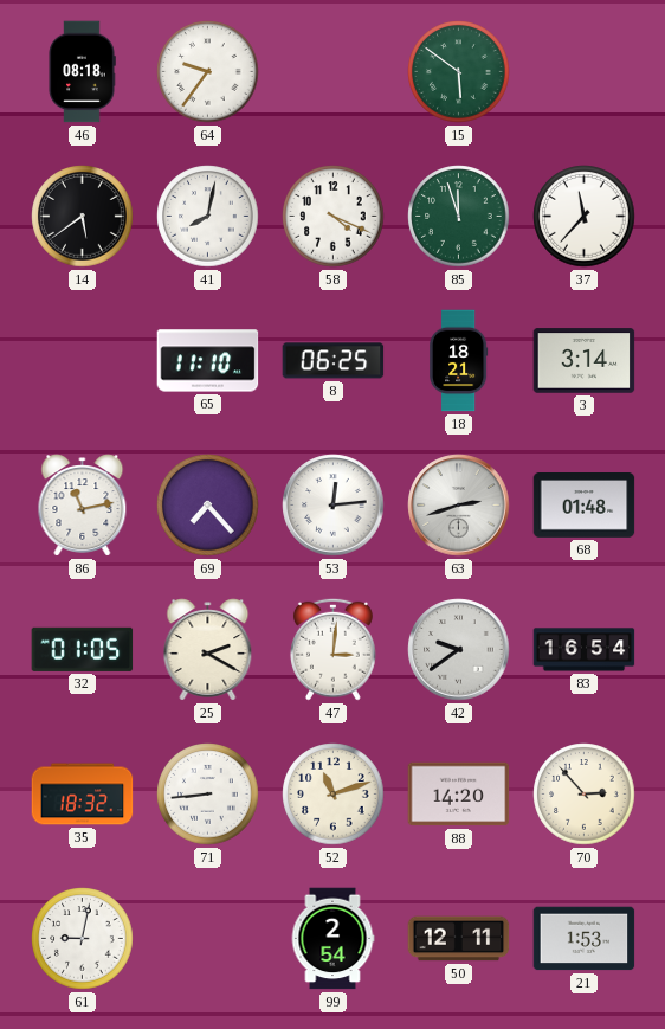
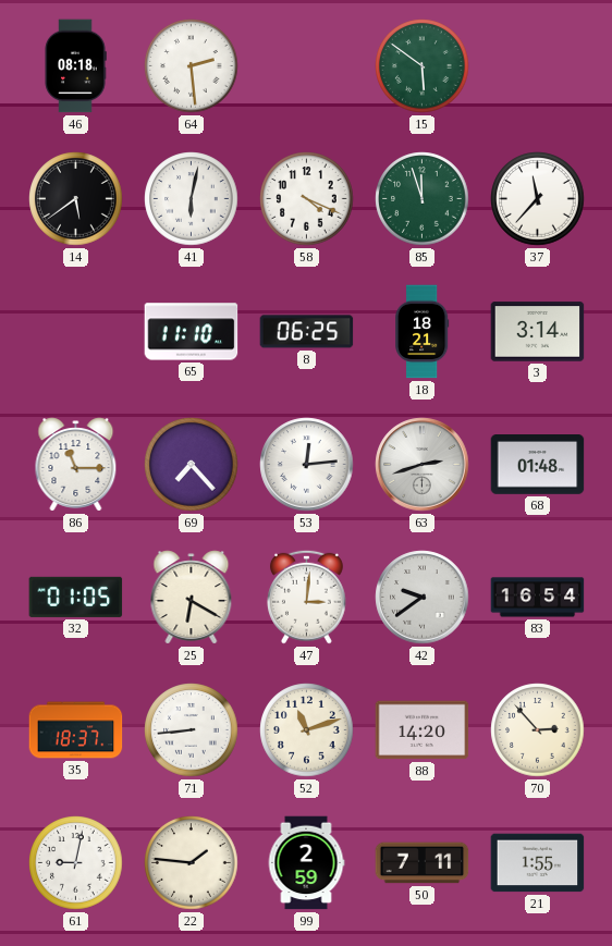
64: 9:36 -> 2:29 (192, 66)
41: 8:02 -> 6:02 (192, 199)
86: 11:13 -> 11:15 (76, 465)
25: 2:20 -> 6:20 (192, 598)
35: 18:32 -> 18:37 (76, 730)
22: none -> 1:46 (192, 863)
99: 2:54 -> 2:59 (306, 863)
50: 12:11 -> 7:11 (423, 863)
21: 1:53 -> 1:55 (538, 863)
